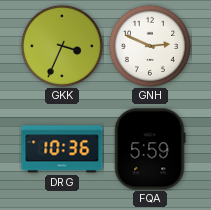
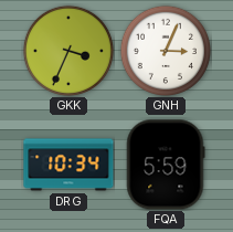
GNH: 2:49 -> 3:04 (165, 50)
DRG: 10:36 -> 10:34 (68, 165)
